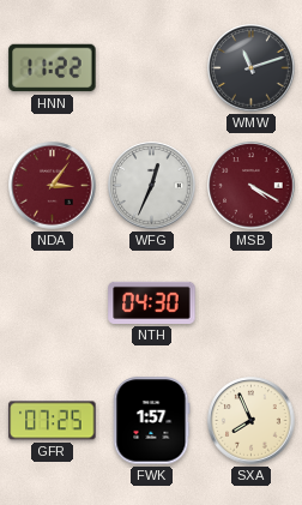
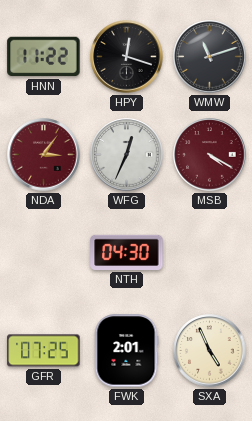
HPY: none -> 12:18 (127, 57)
FWK: 1:57 -> 2:01 (127, 351)
SXA: 7:56 -> 4:56 (210, 351)
